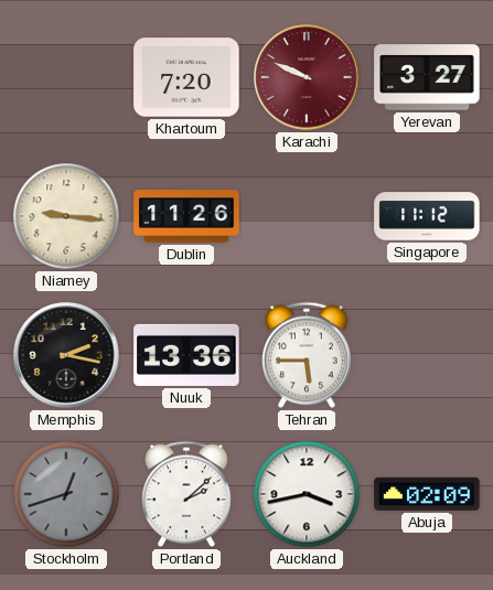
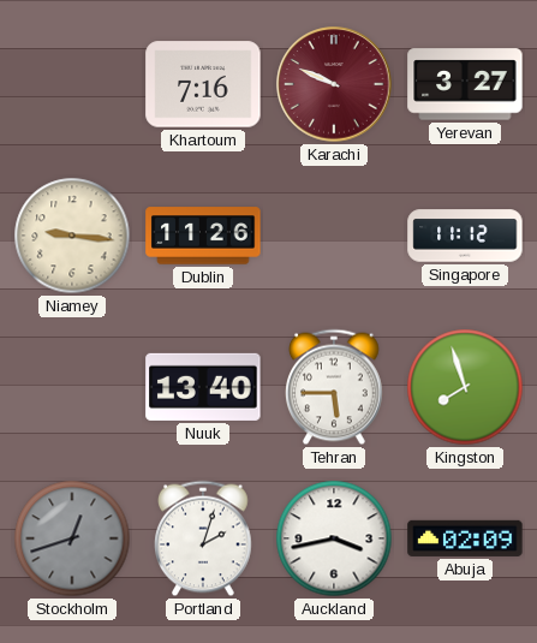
Khartoum: 7:20 -> 7:16 (203, 84)
Memphis: 2:17 -> none (66, 355)
Nuuk: 13:36 -> 13:40 (203, 387)
Kingston: none -> 7:57 (465, 387)
Portland: 2:08 -> 2:03 (204, 538)
